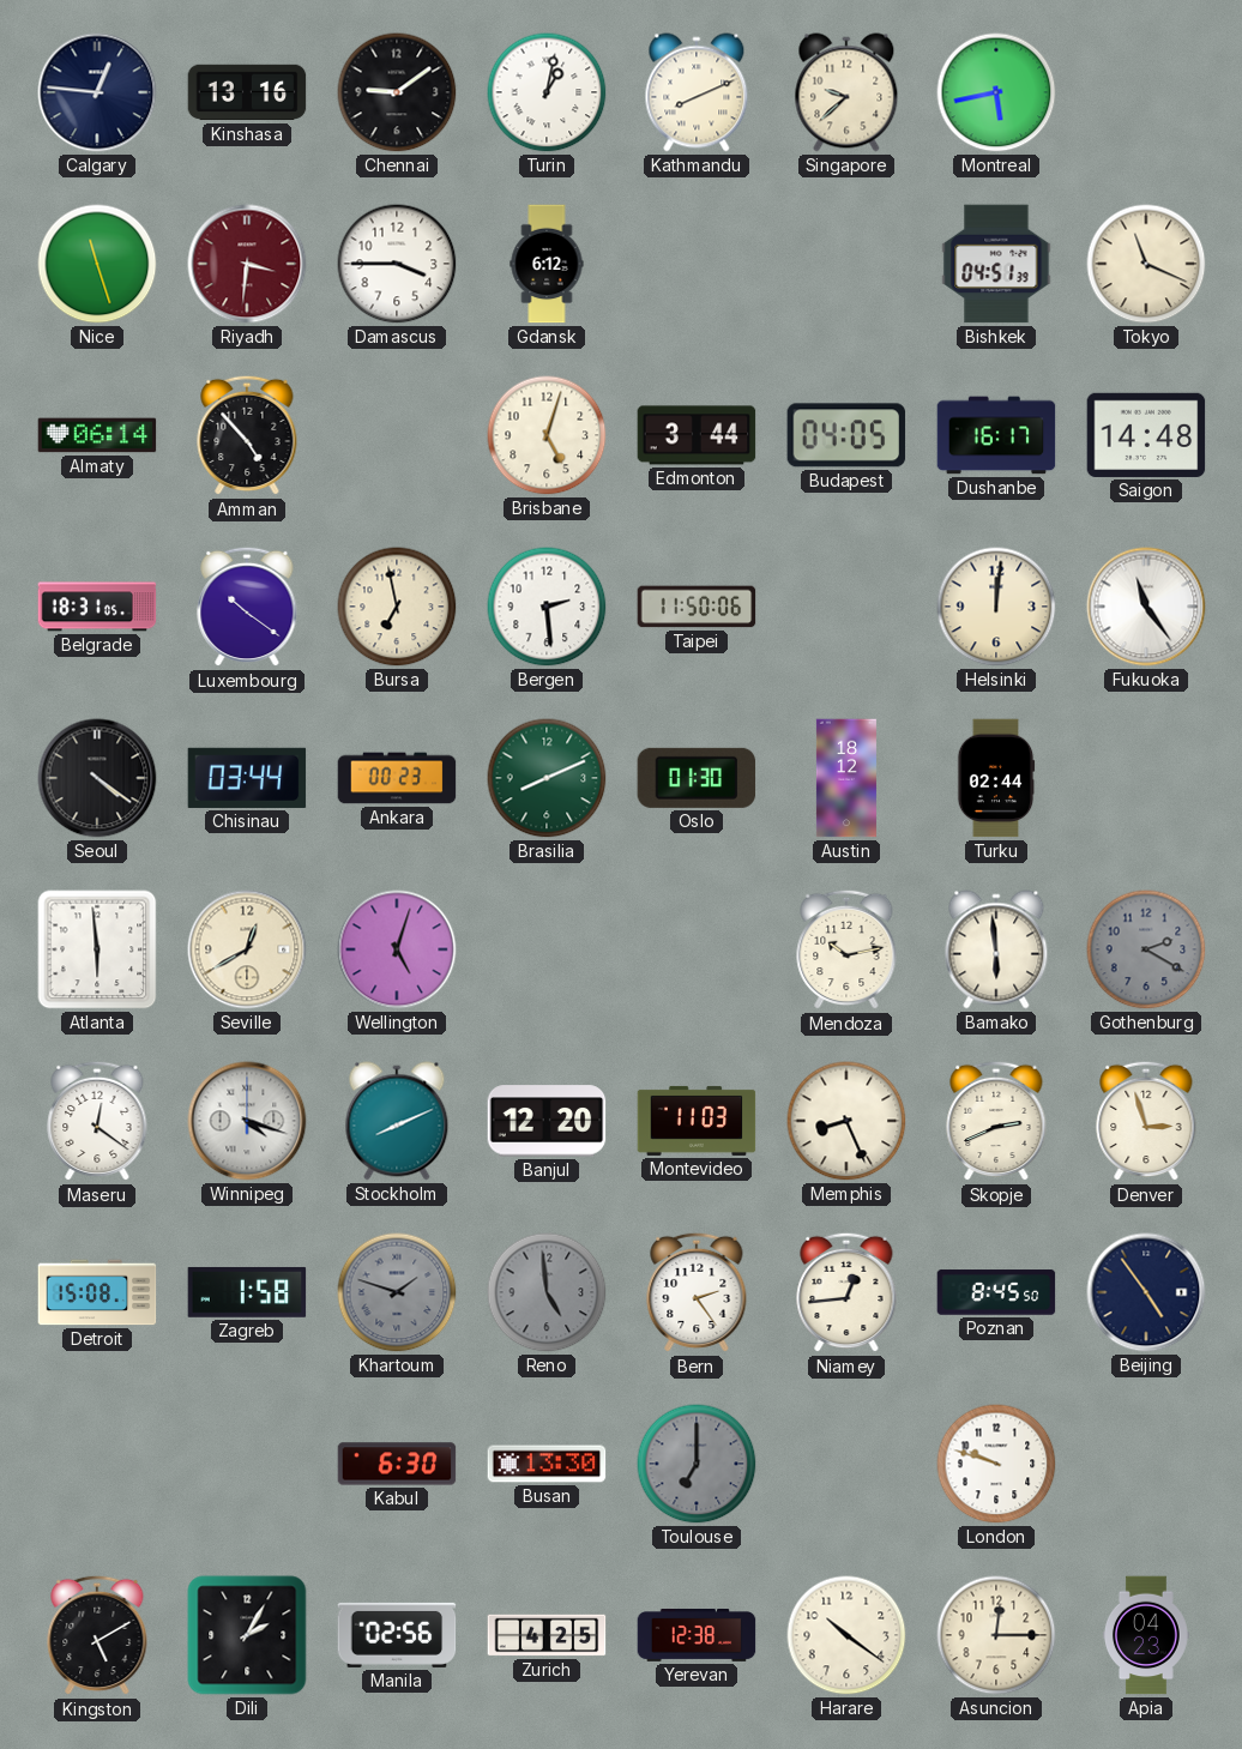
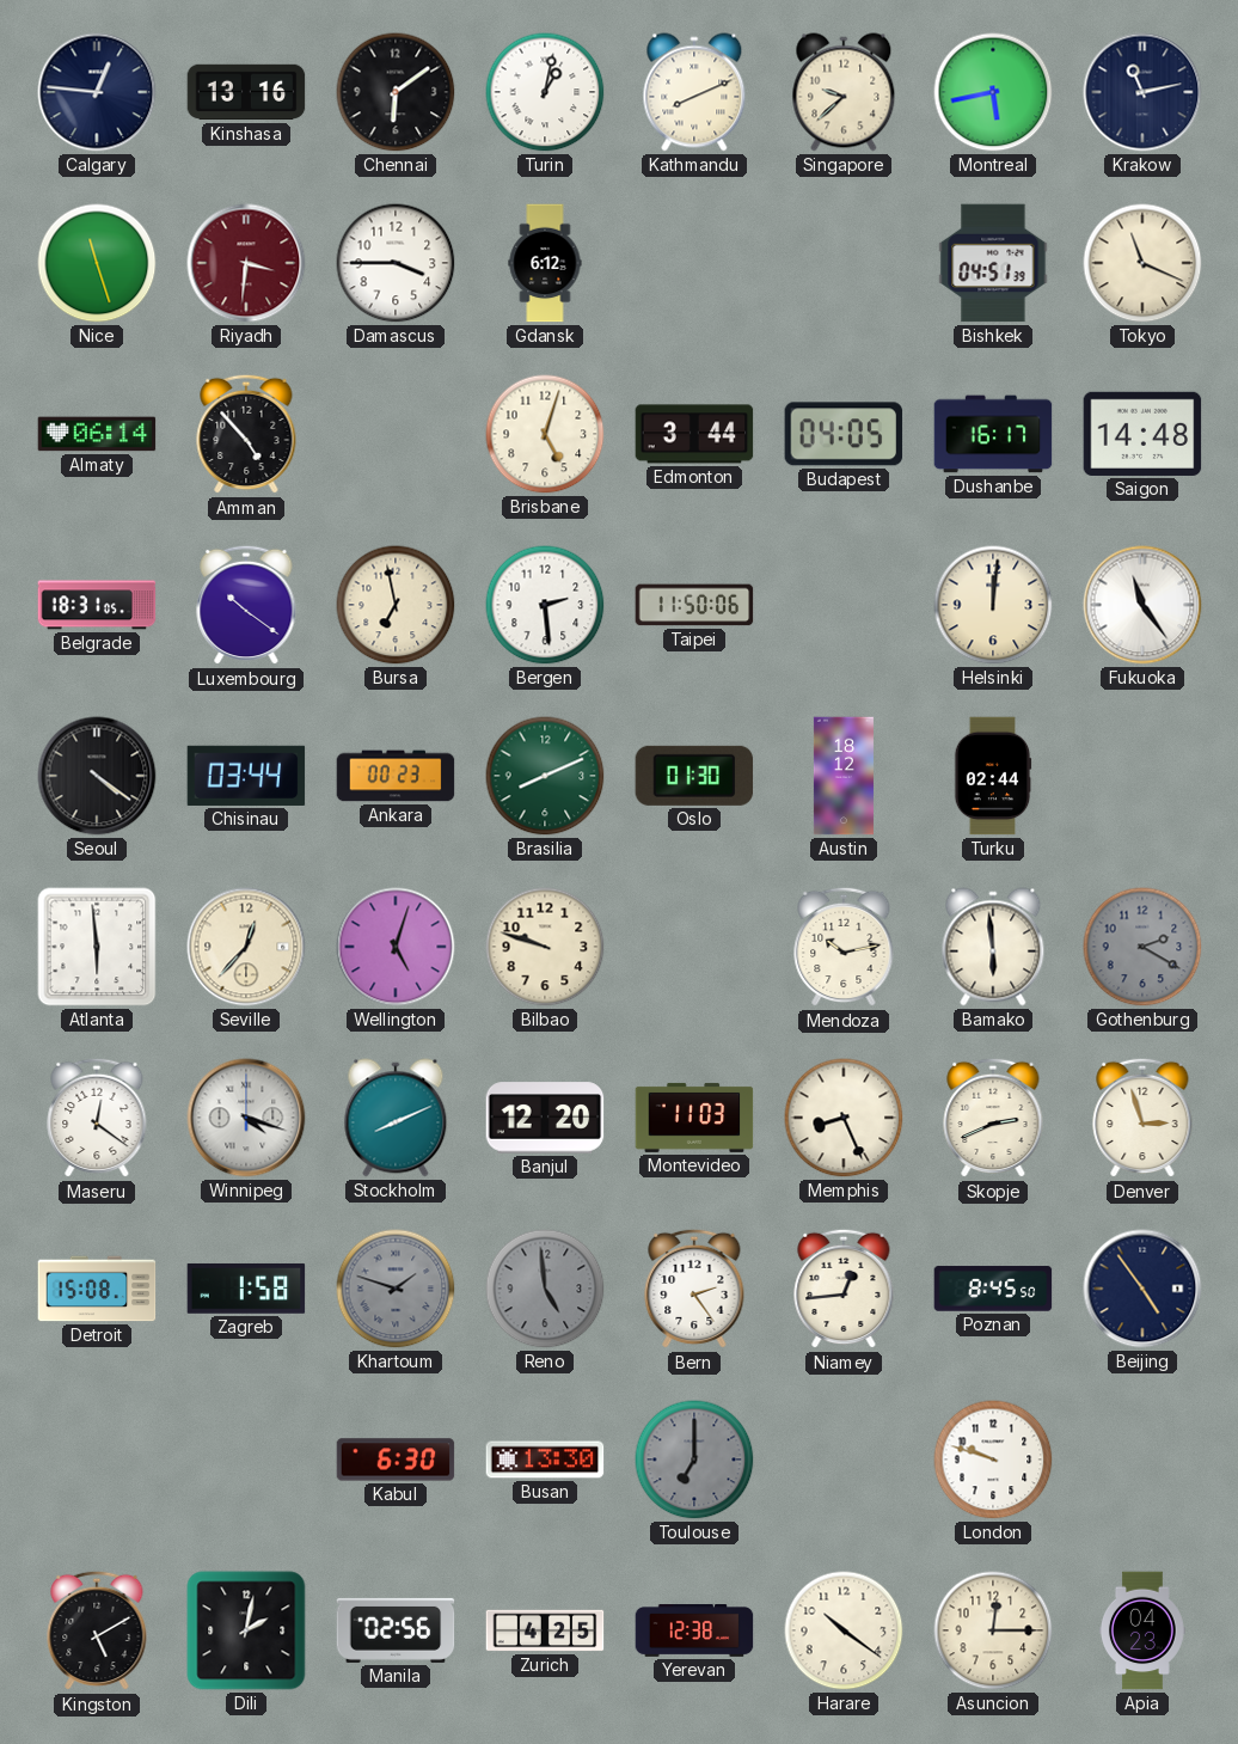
Chennai: 9:09 -> 6:09 (396, 92)
Krakow: none -> 11:13 (1142, 92)
Seville: 12:40 -> 12:37 (246, 947)
Bilbao: none -> 9:48 (545, 947)
Dili: 2:05 -> 2:02 (246, 1630)
